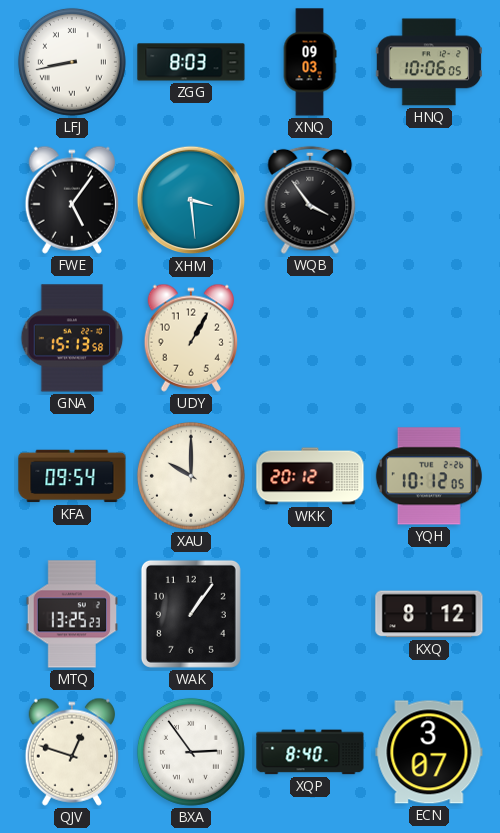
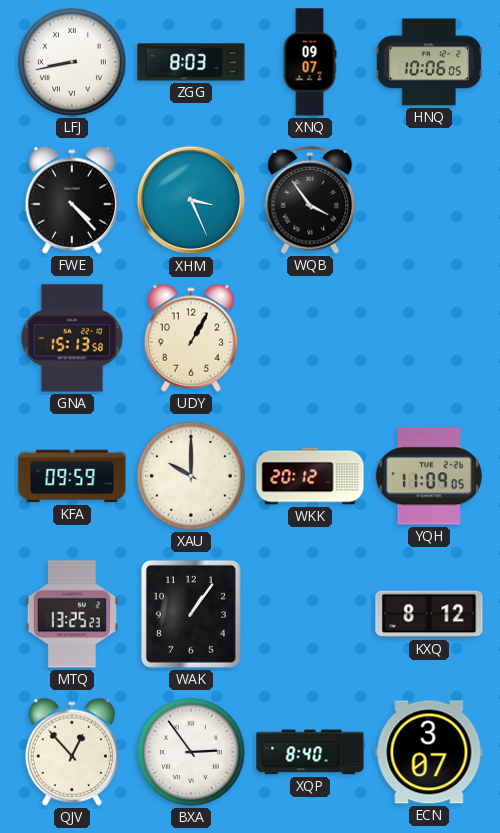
XNQ: 09:03 -> 09:07 (310, 62)
FWE: 5:06 -> 4:23 (71, 200)
XHM: 3:29 -> 3:26 (191, 200)
KFA: 09:54 -> 09:59 (72, 476)
YQH: 10:12 -> 11:09 (429, 476)
QJV: 12:48 -> 12:53 (71, 752)
